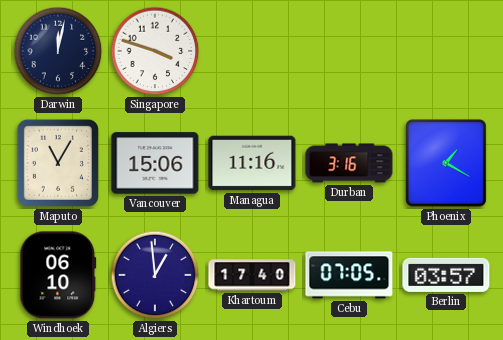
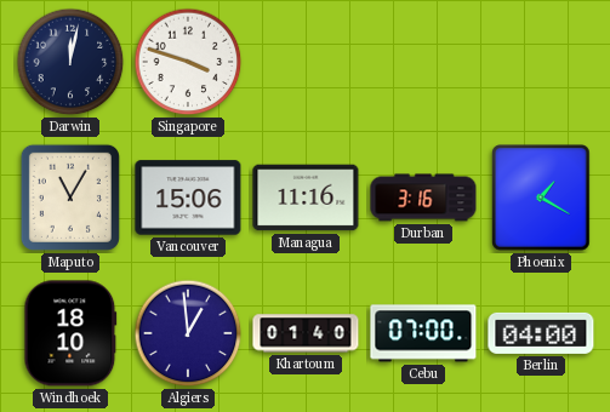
Windhoek: 06:10 -> 18:10 (70, 333)
Khartoum: 17:40 -> 01:40 (306, 333)
Cebu: 07:05 -> 07:00 (423, 333)
Berlin: 03:57 -> 04:00 (541, 333)
